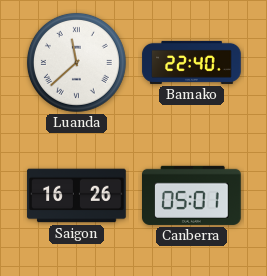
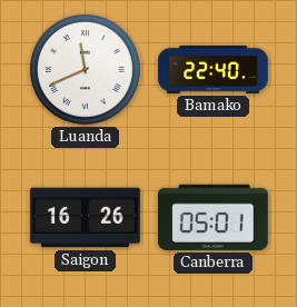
Luanda: 11:38 -> 11:41 (85, 69)
